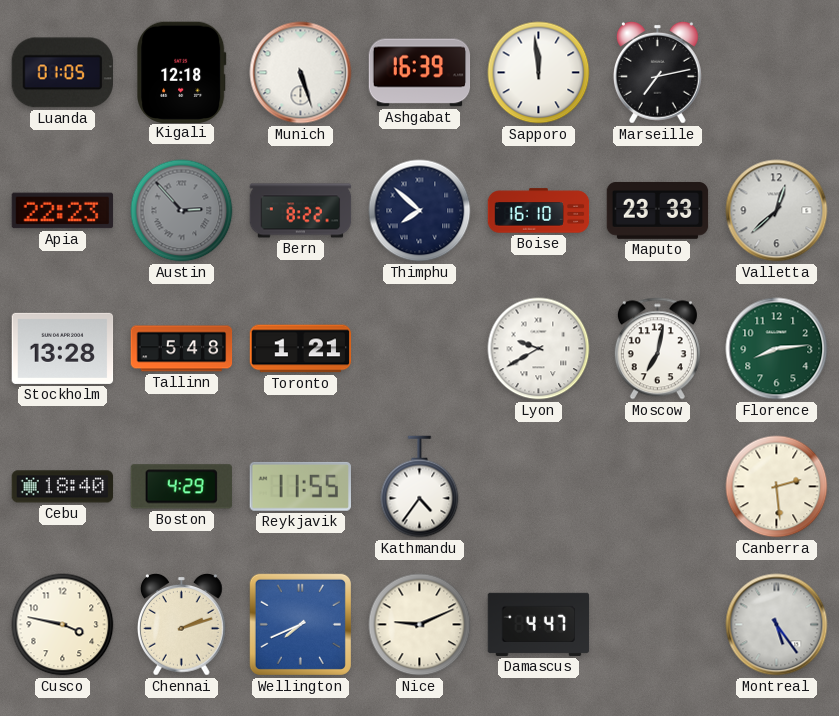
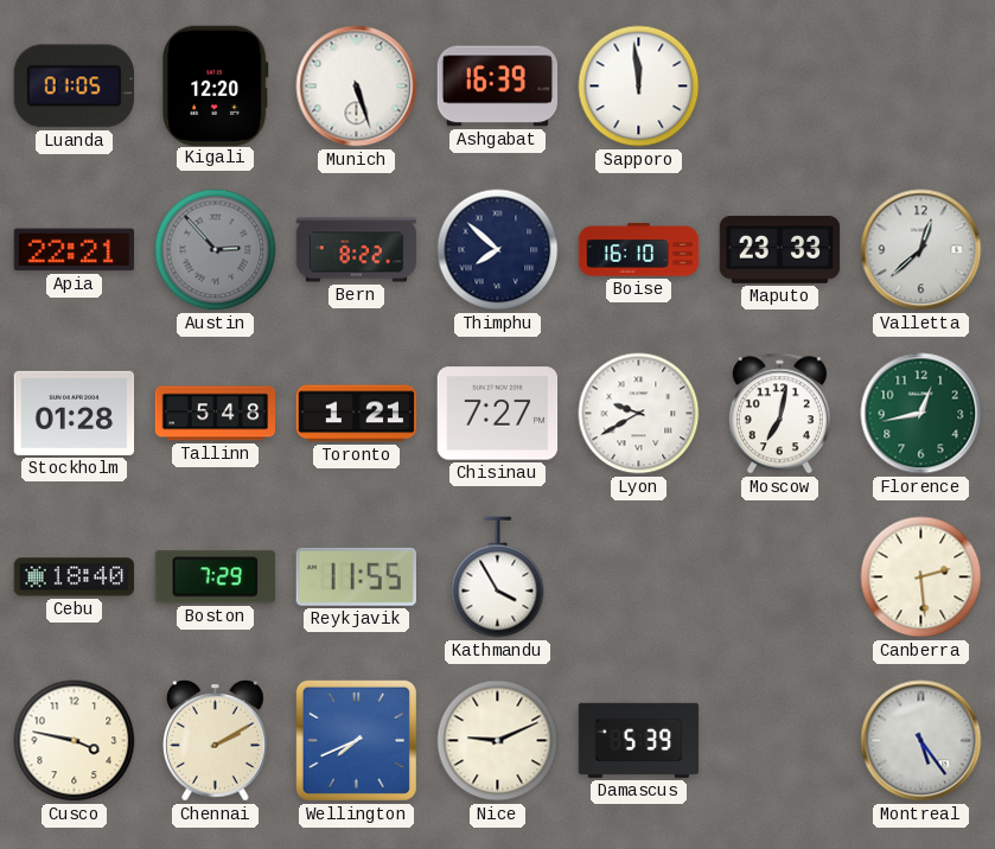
Kigali: 12:18 -> 12:20 (216, 85)
Marseille: 7:13 -> none (658, 72)
Apia: 22:23 -> 22:21 (75, 250)
Stockholm: 13:28 -> 01:28 (75, 413)
Chisinau: none -> 7:27 (498, 414)
Florence: 8:14 -> 12:43 (921, 414)
Boston: 4:29 -> 7:29 (215, 577)
Kathmandu: 4:36 -> 3:55 (498, 577)
Chennai: 2:12 -> 2:10 (216, 740)
Damascus: 4:47 -> 5:39 (639, 740)
